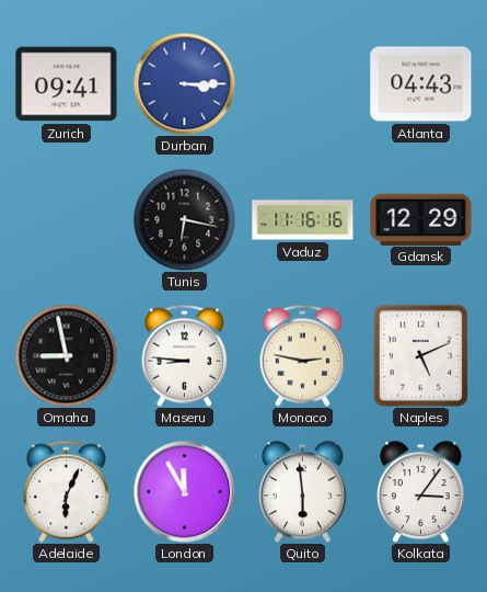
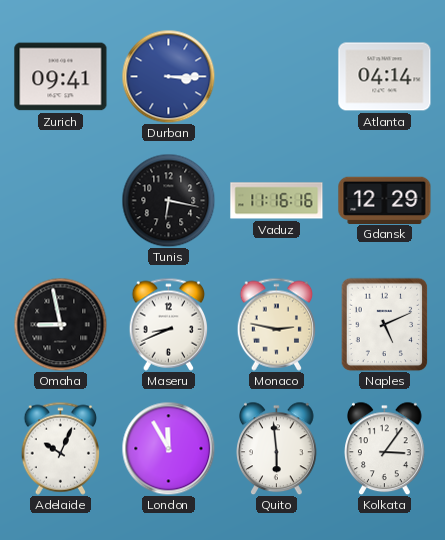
Atlanta: 04:43 -> 04:14 (385, 77)
Maseru: 8:46 -> 8:41 (168, 324)
Adelaide: 6:04 -> 10:04 (60, 448)
